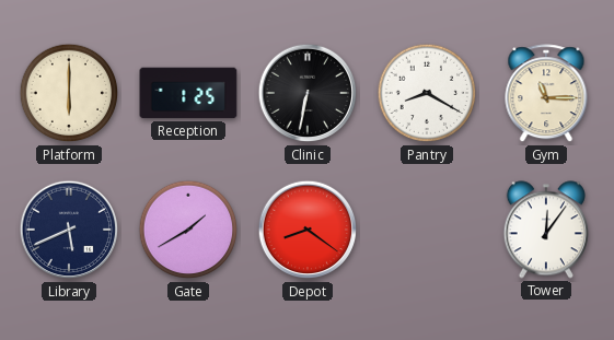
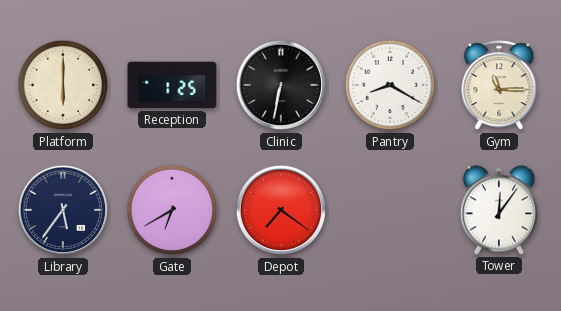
Library: 5:41 -> 5:36 (63, 210)
Gate: 1:40 -> 6:40 (172, 210)
Depot: 8:21 -> 7:21 (281, 210)
